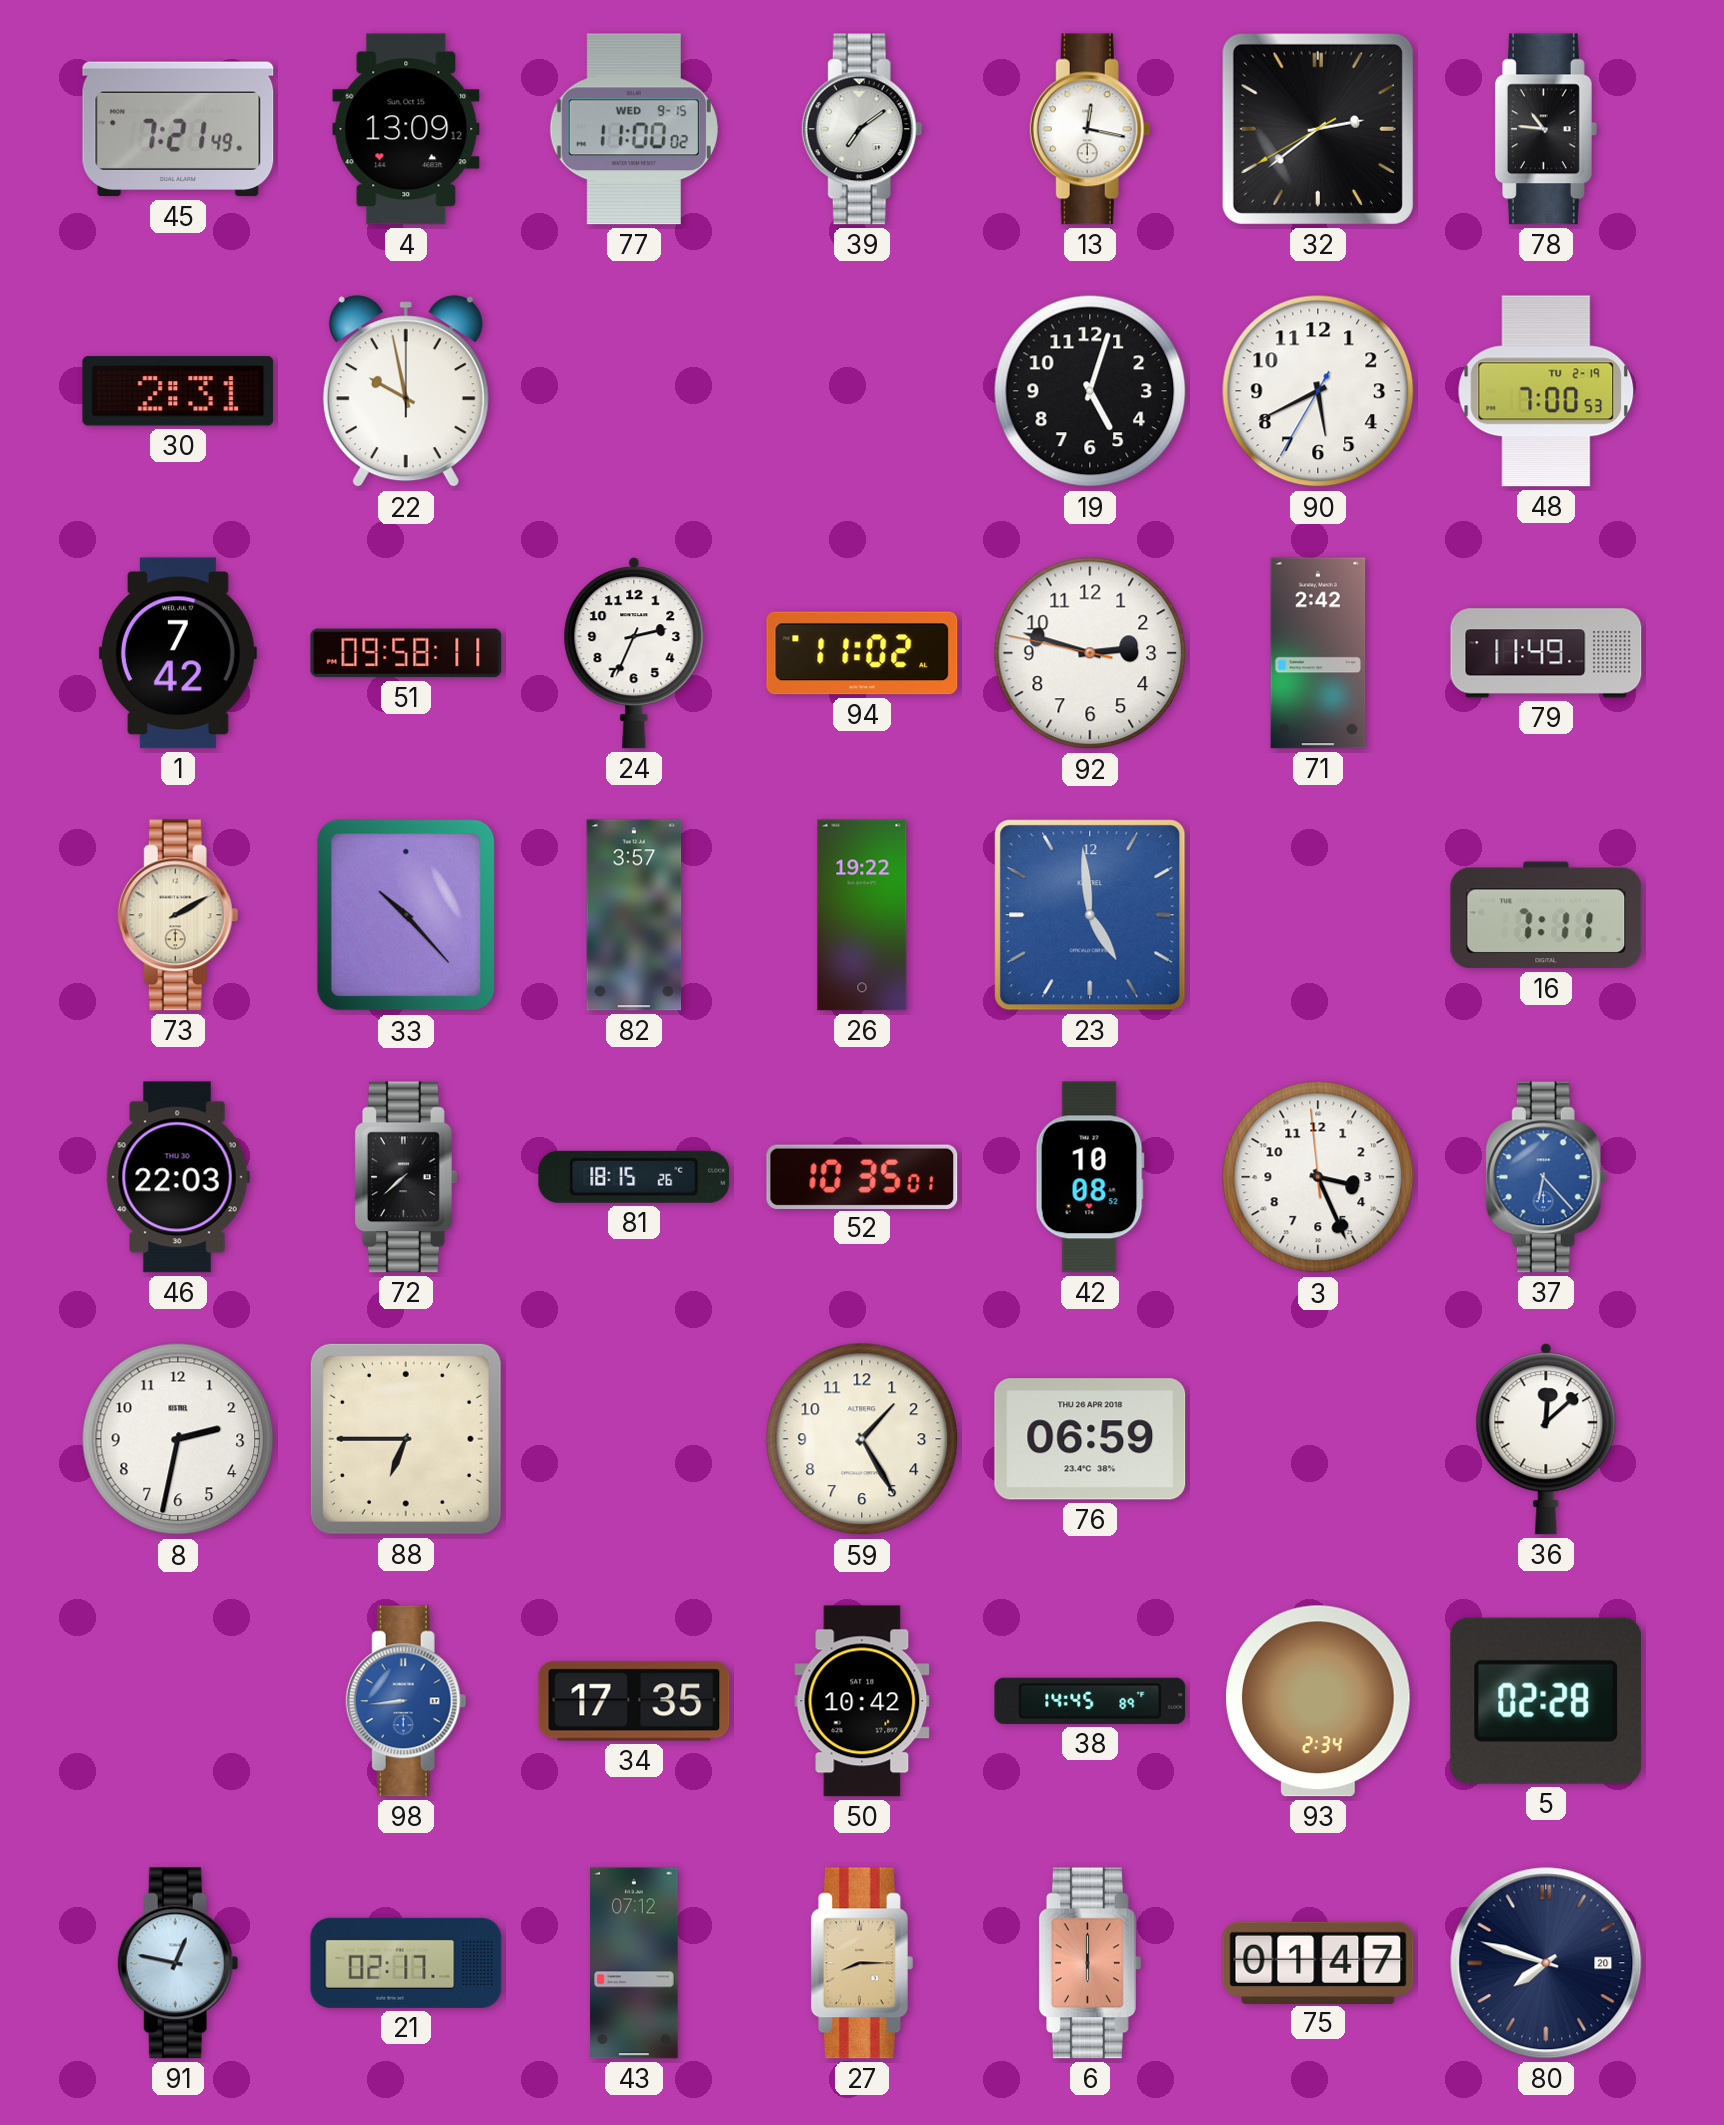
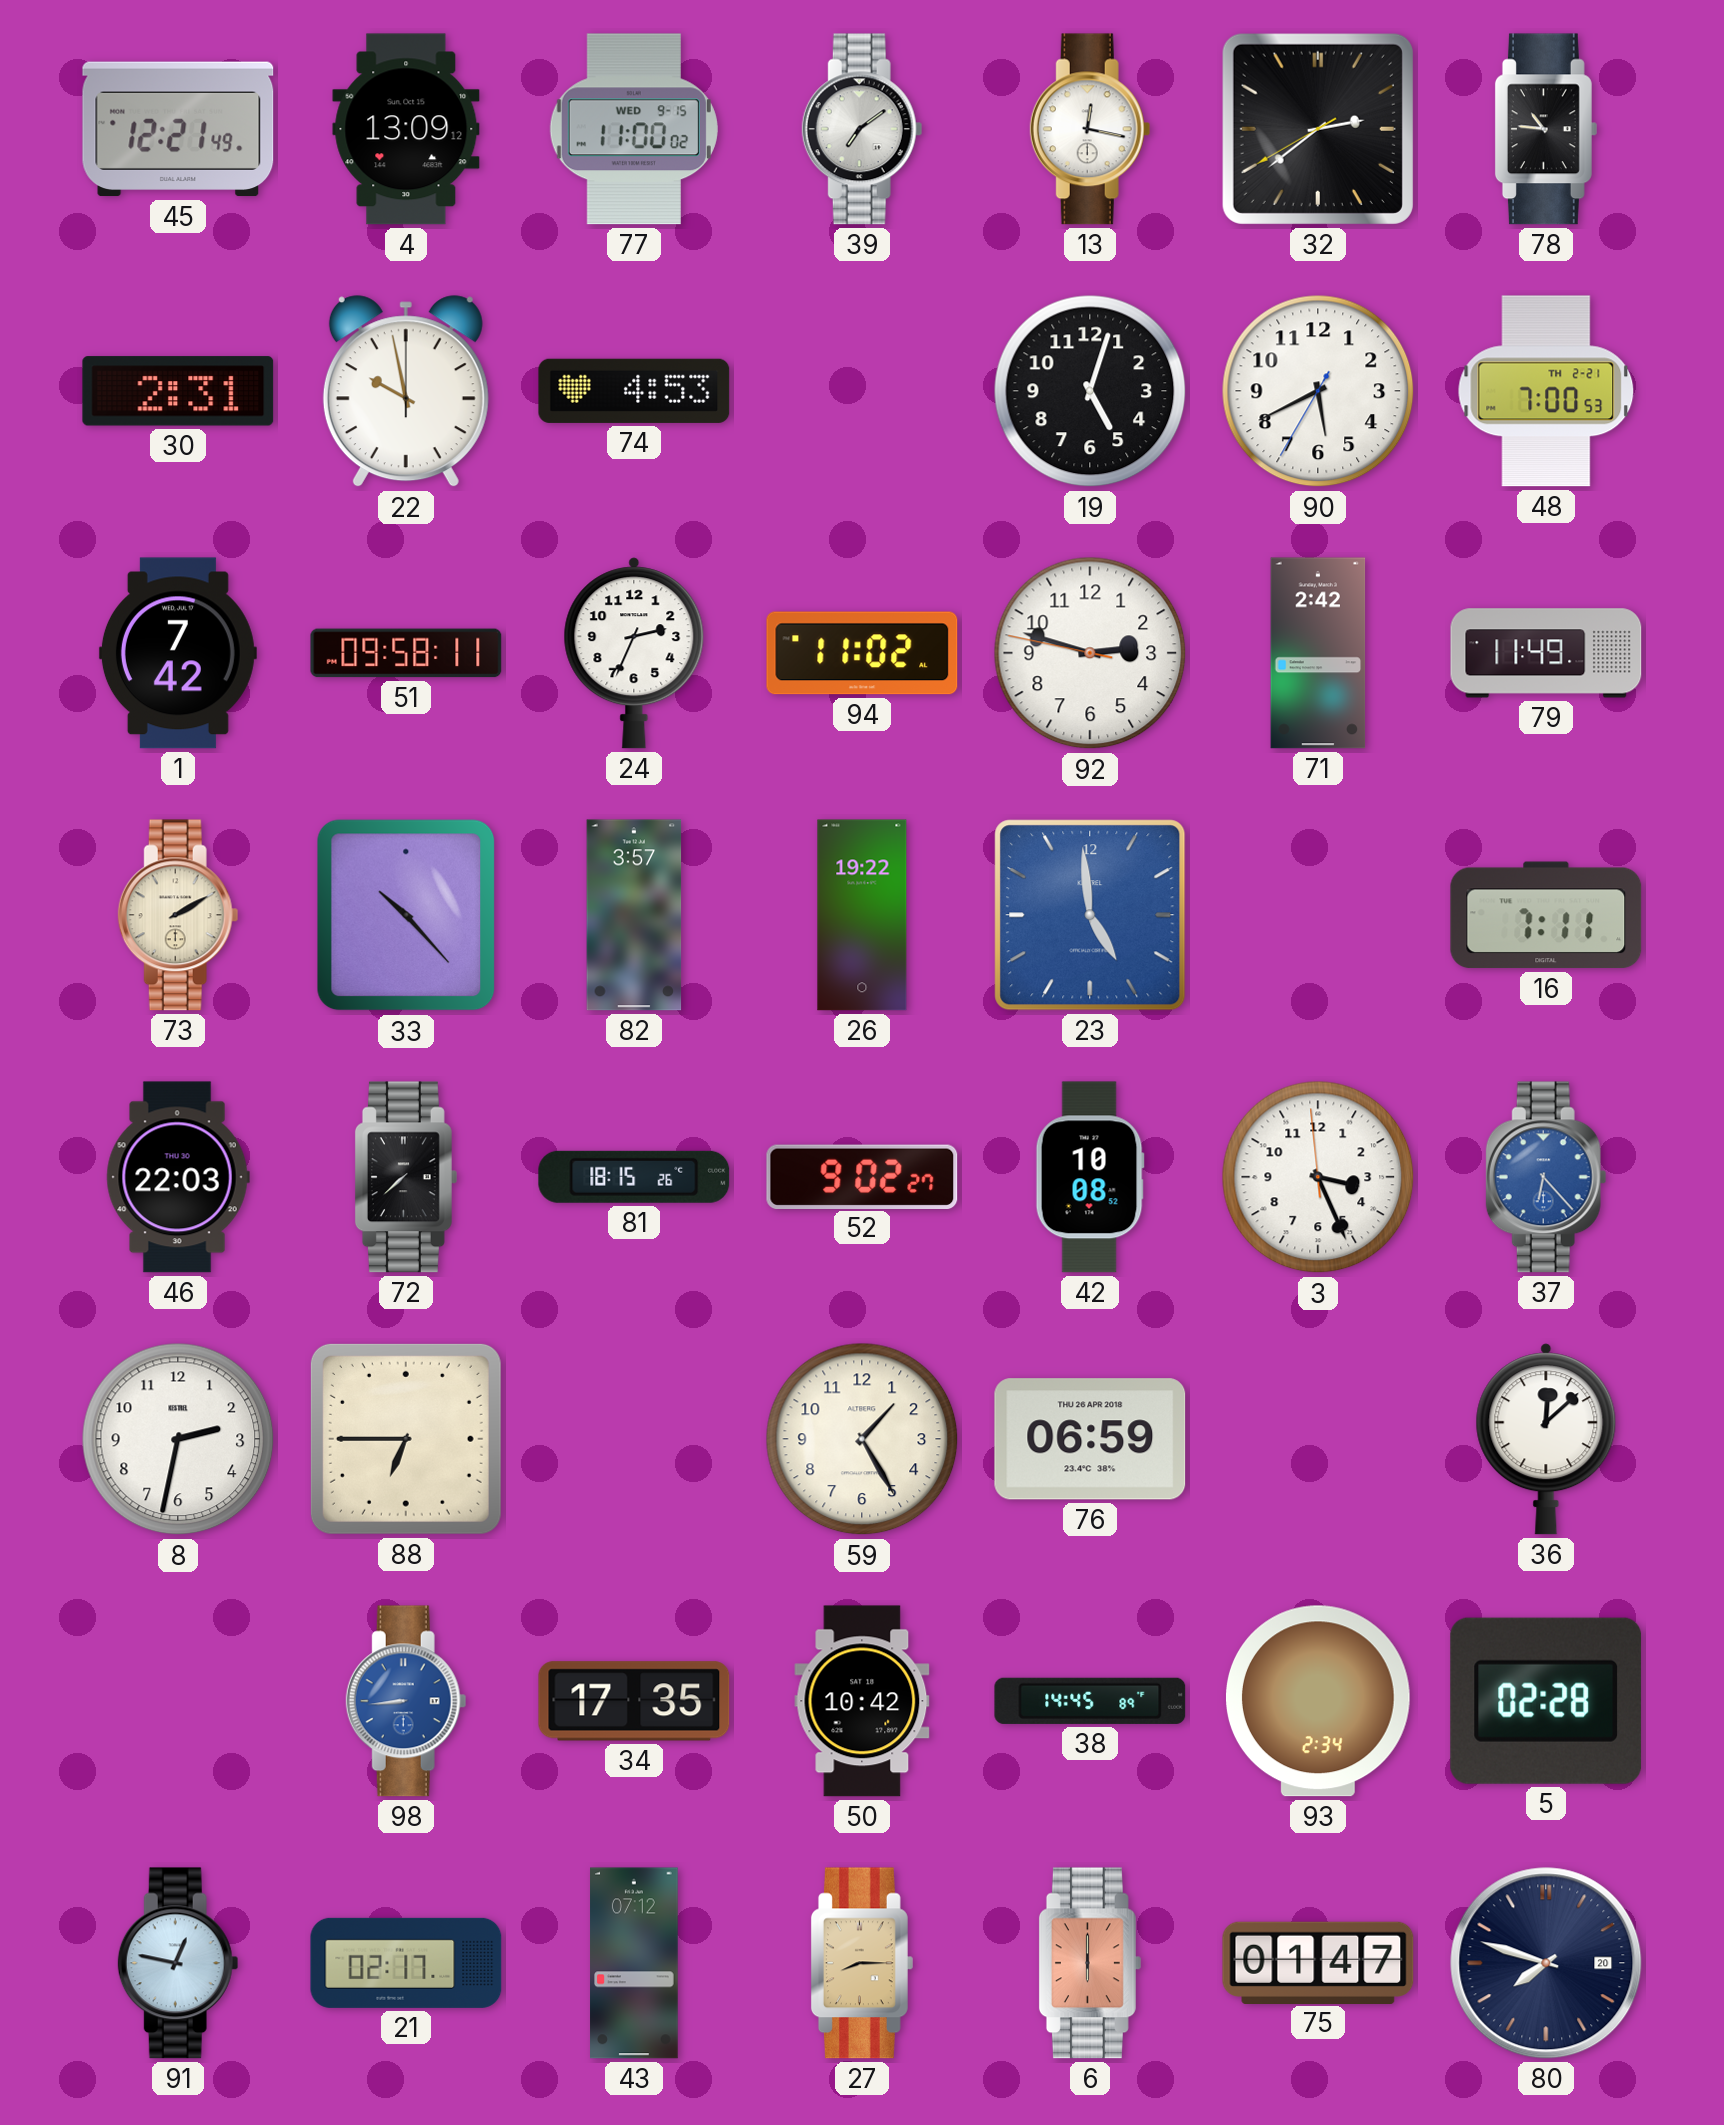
45: 7:21 -> 12:21 (178, 129)
74: none -> 4:53 (634, 391)
48 date: TU 2-19 -> TH 2-21 (1546, 391)
52: 10:35 -> 9:02 (862, 1176)
